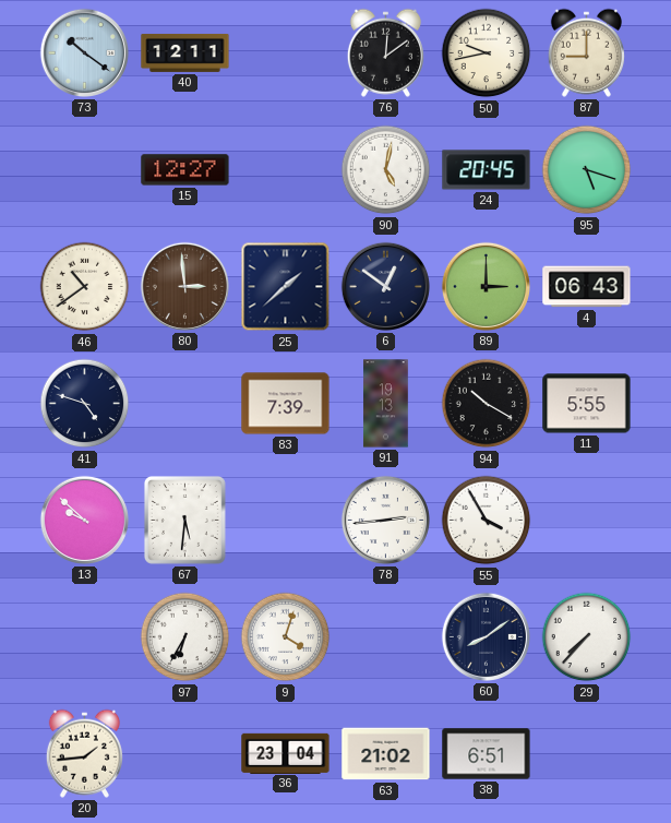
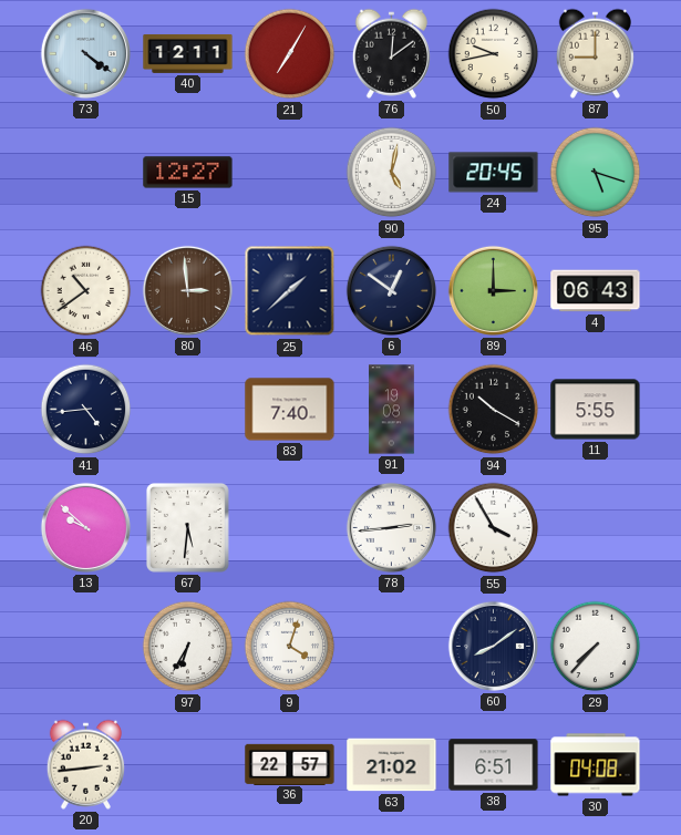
73: 10:21 -> 4:21 (85, 53)
21: none -> 7:05 (290, 54)
41: 4:48 -> 4:44 (86, 410)
83: 7:39 -> 7:40 (290, 410)
91: 19:13 -> 19:08 (392, 410)
20: 1:44 -> 2:44 (85, 764)
36: 23:04 -> 22:57 (290, 764)
30: none -> 04:08 (596, 765)
